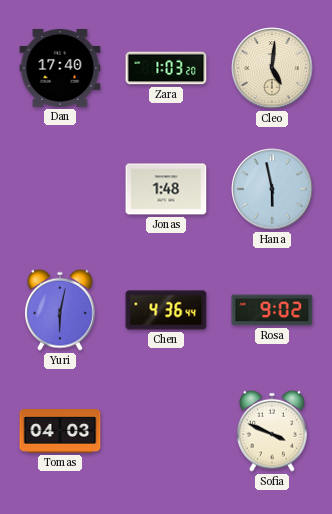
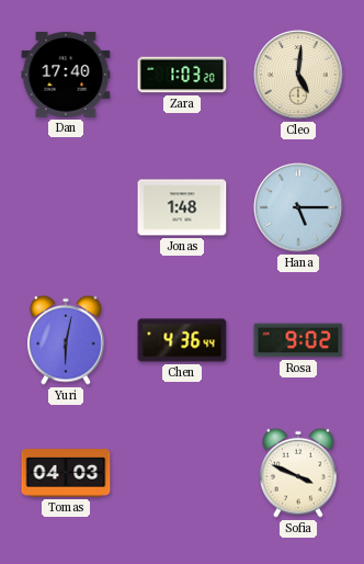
Hana: 5:58 -> 5:15 (298, 207)
